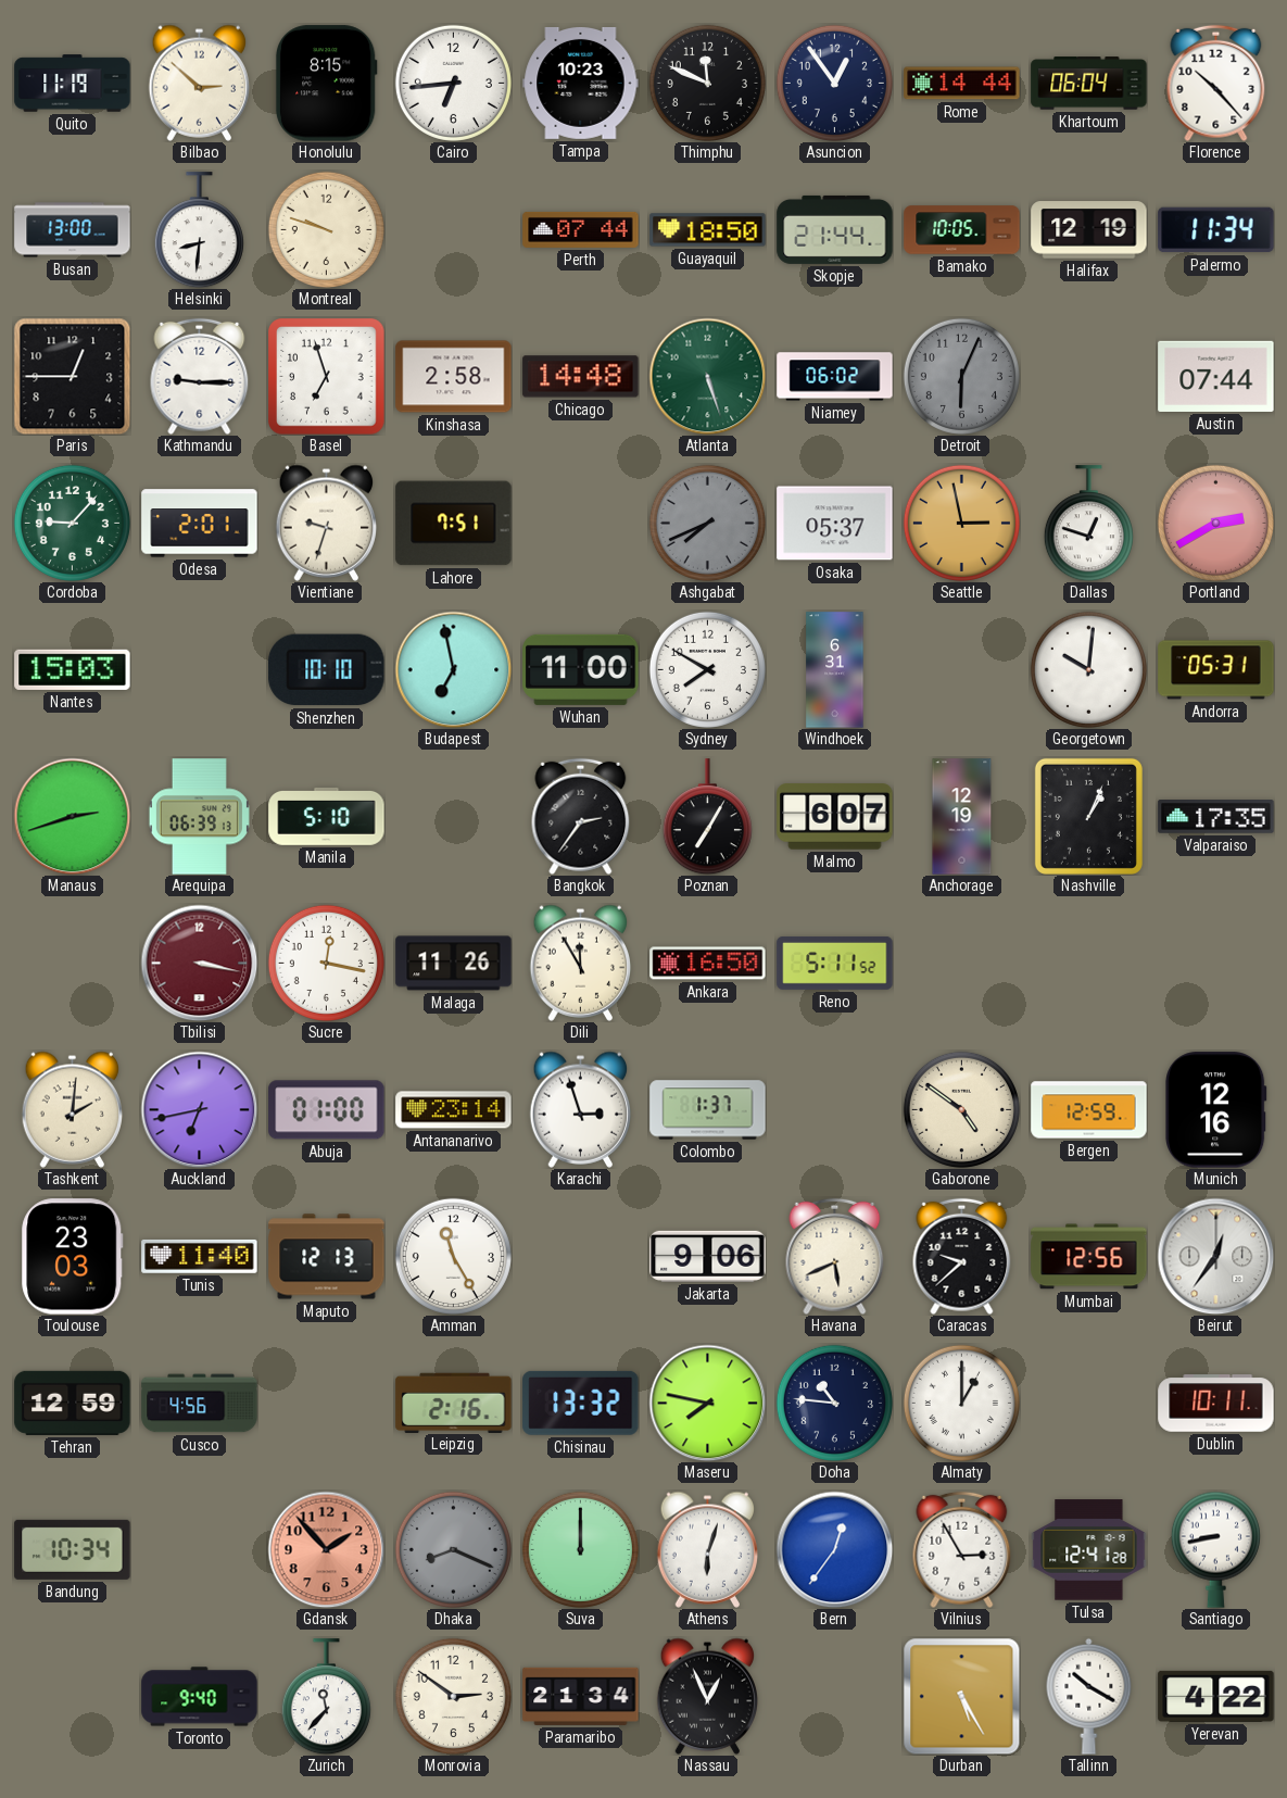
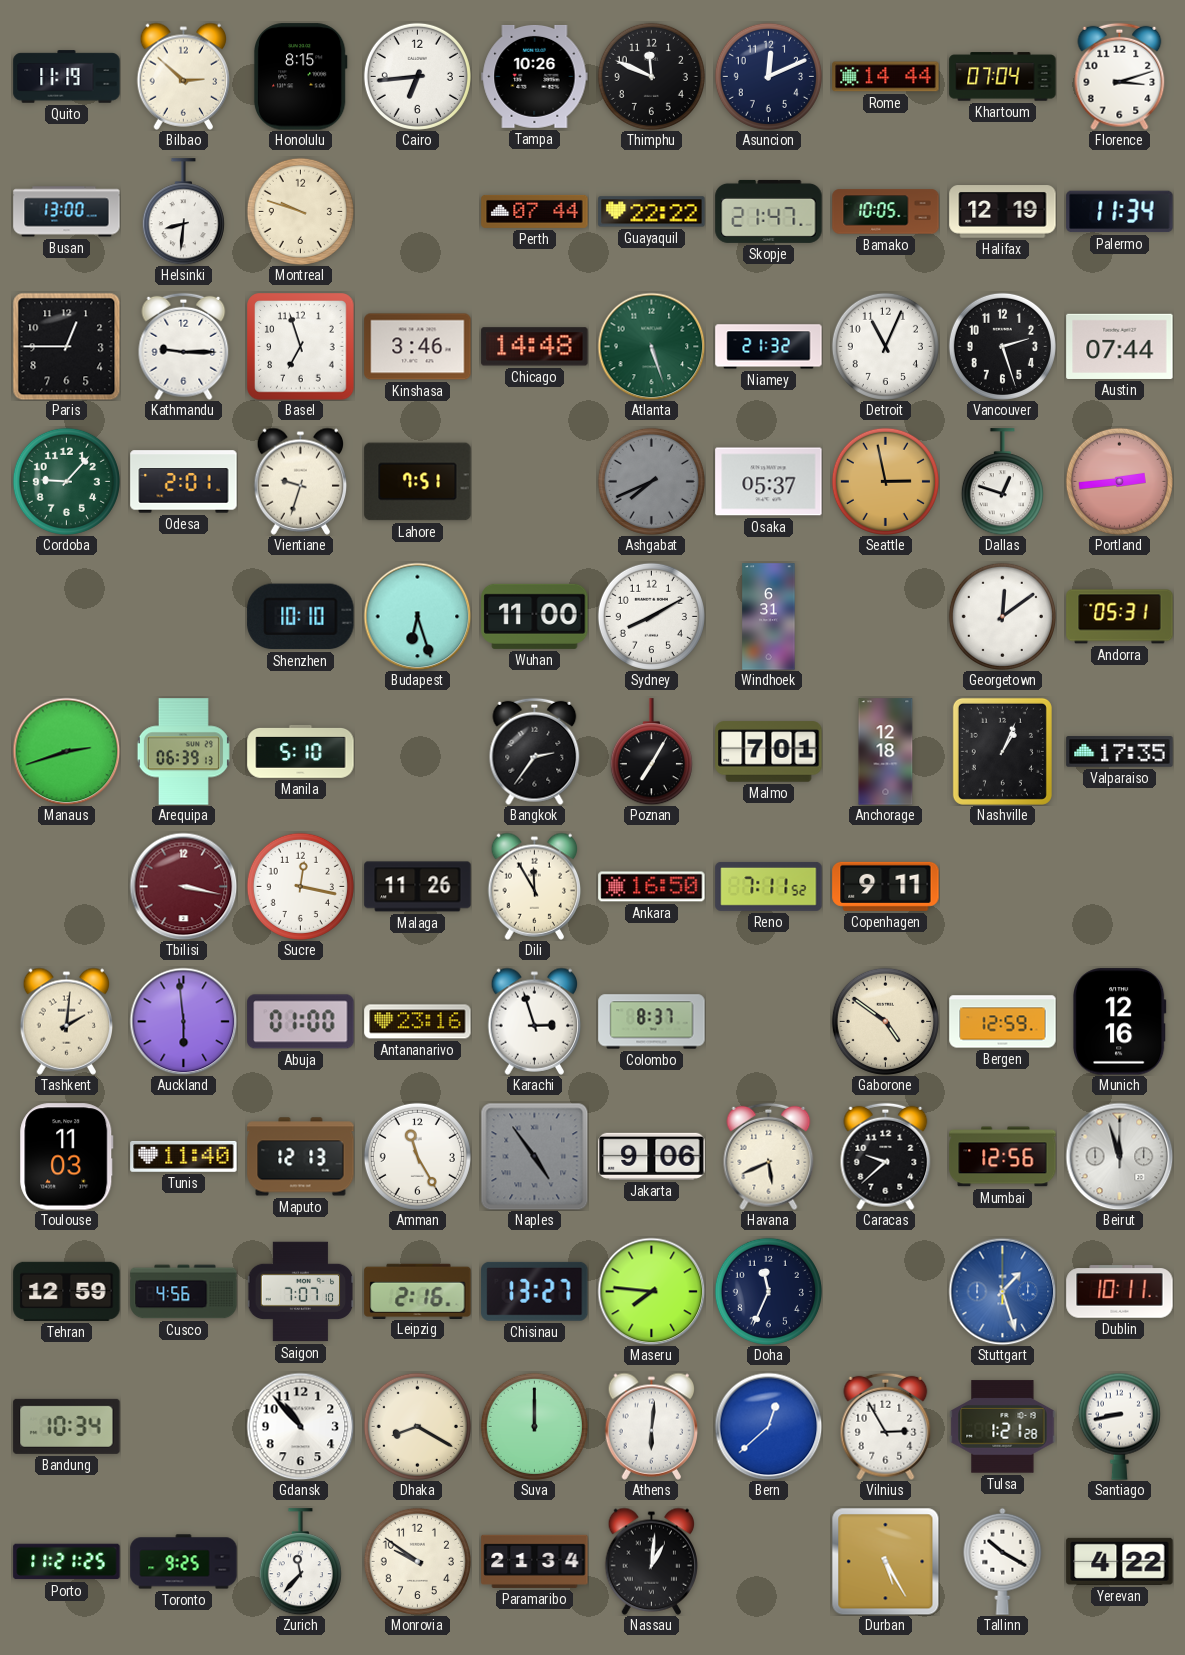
Tampa: 10:23 -> 10:26 (535, 76)
Asuncion: 12:54 -> 12:11 (768, 76)
Khartoum: 06:04 -> 07:04 (1003, 77)
Florence: 10:23 -> 3:12 (1120, 76)
Guayaquil: 18:50 -> 22:22 (652, 212)
Skopje: 21:44 -> 21:47 (769, 211)
Kinshasa: 2:58 -> 3:46 (418, 347)
Niamey: 06:02 -> 21:32 (769, 347)
Detroit: 6:04 -> 11:04 (885, 346)
Detroit dial: grey -> white (885, 346)
Vancouver: none -> 2:27 (1002, 346)
Portland: 2:40 -> 2:44 (1119, 481)
Nantes: 15:03 -> none (73, 669)
Budapest: 6:58 -> 6:27 (417, 616)
Sydney: 7:50 -> 8:10 (651, 616)
Georgetown: 10:01 -> 12:09 (1002, 616)
Malmo: 6:07 -> 7:01 (769, 752)
Anchorage: 12:19 -> 12:18 (886, 752)
Reno: 5:11 -> 7:11 (769, 887)
Copenhagen: none -> 9:11 (886, 886)
Auckland: 6:43 -> 5:59 (183, 1021)
Antananarivo: 23:14 -> 23:16 (418, 1022)
Colombo: 1:37 -> 8:37 (652, 1022)
Toulouse: 23:03 -> 11:03 (67, 1157)
Naples: none -> 4:54 (534, 1156)
Beirut: 12:36 -> 11:57 (1119, 1156)
Saigon: none -> 7:07 (300, 1292)
Chisinau: 13:32 -> 13:27 (535, 1291)
Maseru: 7:47 -> 7:46 (651, 1291)
Doha: 10:46 -> 11:34 (768, 1291)
Almaty: 1:00 -> none (961, 1403)
Stuttgart: none -> 1:27 (1002, 1291)
Gdansk: 1:53 -> 10:53 (300, 1426)
Gdansk dial: salmon -> white (300, 1426)
Dhaka: 8:19 -> 8:20 (417, 1426)
Dhaka dial: grey -> cream (417, 1426)
Athens: 6:03 -> 6:01 (652, 1426)
Bern: 12:36 -> 12:38 (768, 1426)
Tulsa: 12:41 -> 1:21 (1003, 1427)
Porto: none -> 11:21 (67, 1562)
Toronto: 9:40 -> 9:25 (184, 1562)
Monrovia: 2:51 -> 9:51 (417, 1561)
Nassau: 12:56 -> 1:01 (652, 1561)
